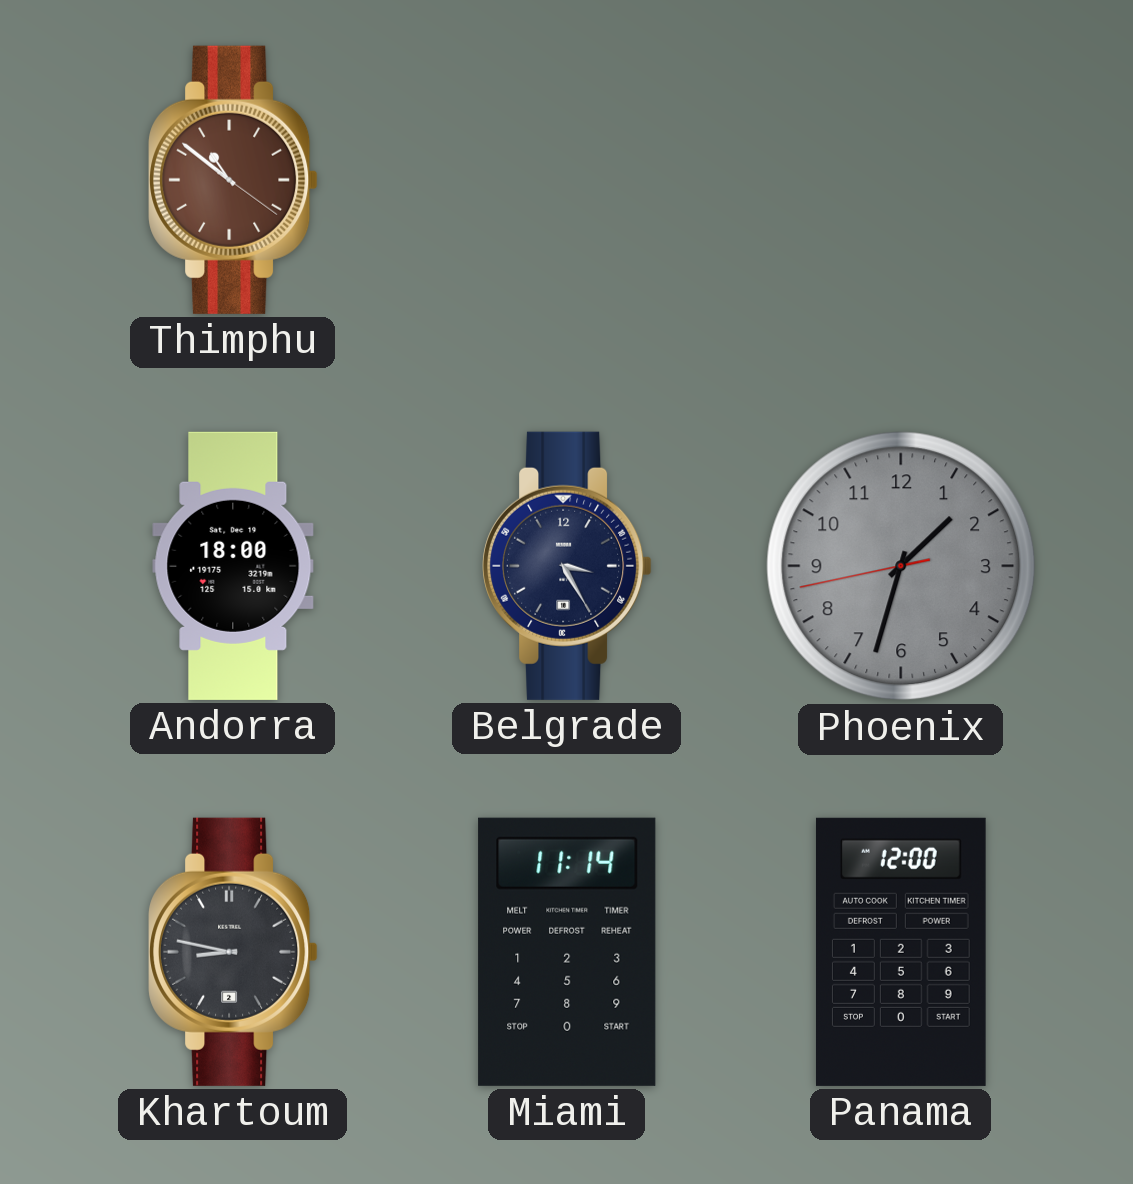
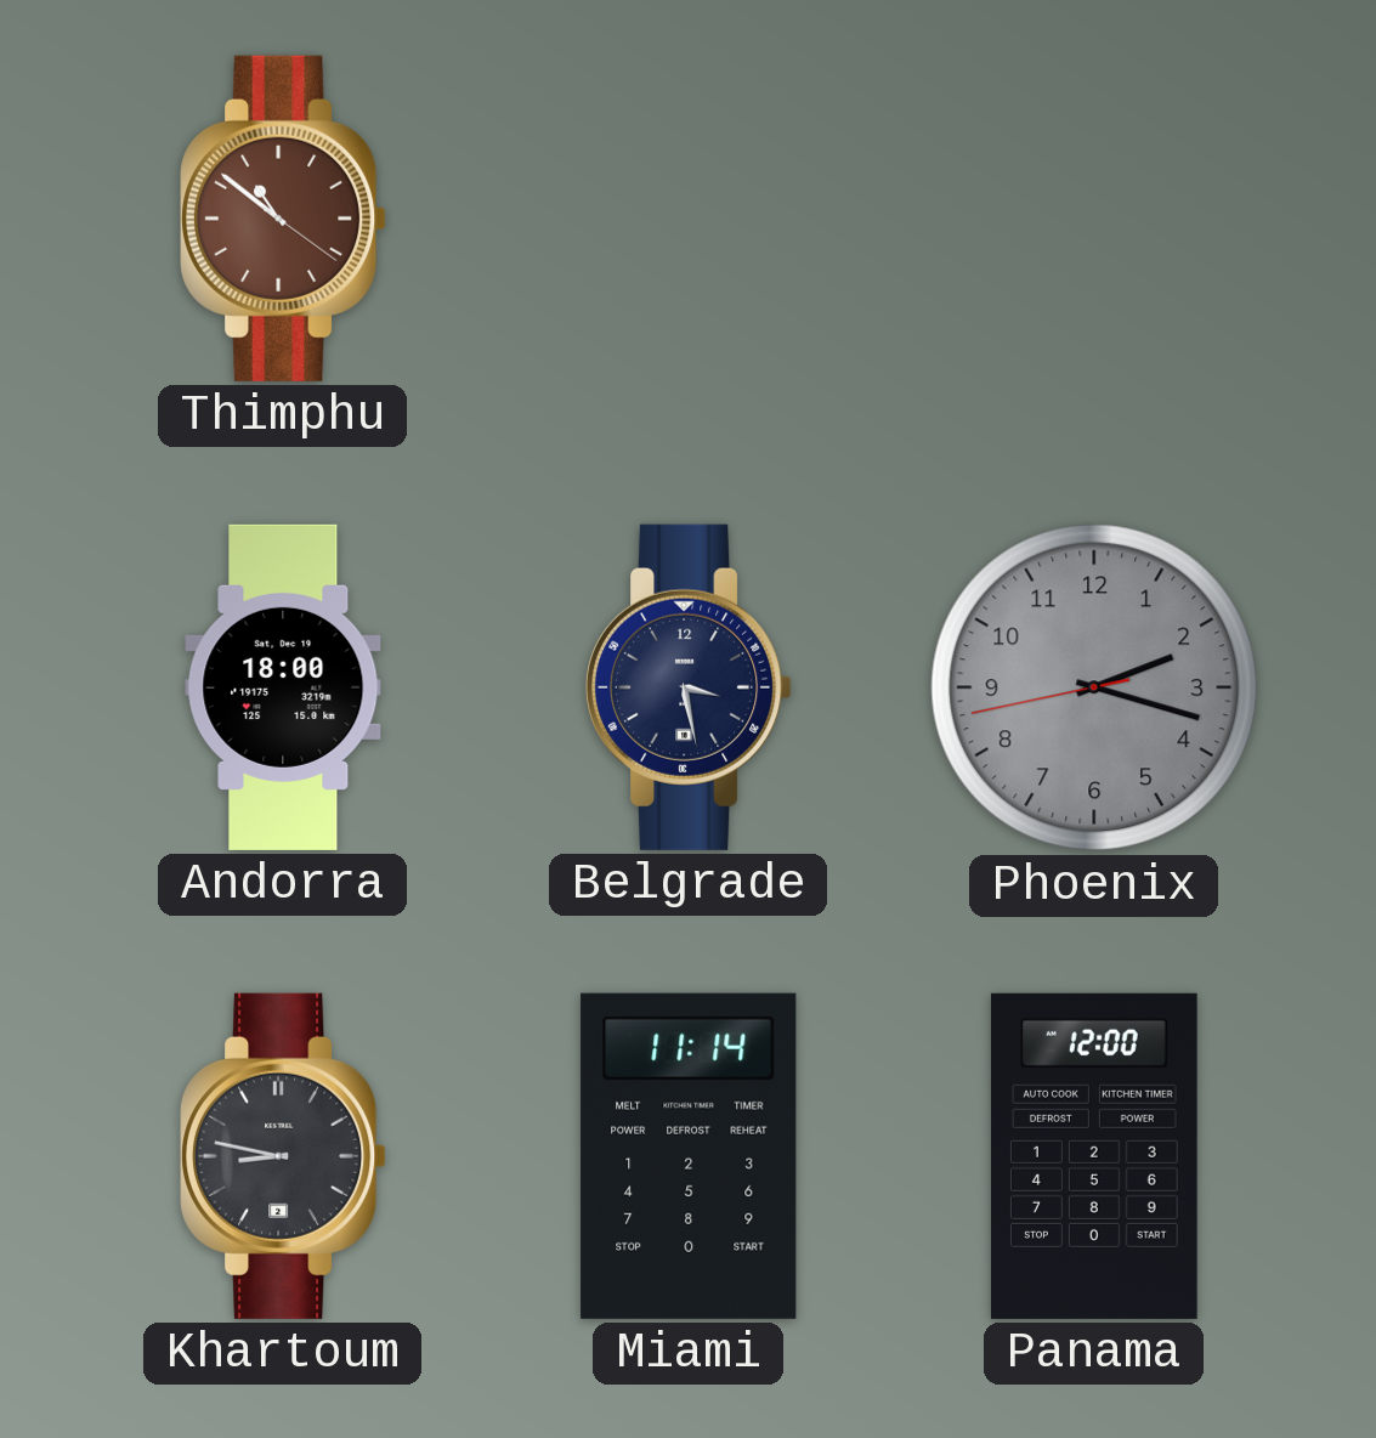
Belgrade: 3:25 -> 3:28 (689, 687)
Phoenix: 1:32 -> 2:17 (1094, 687)
